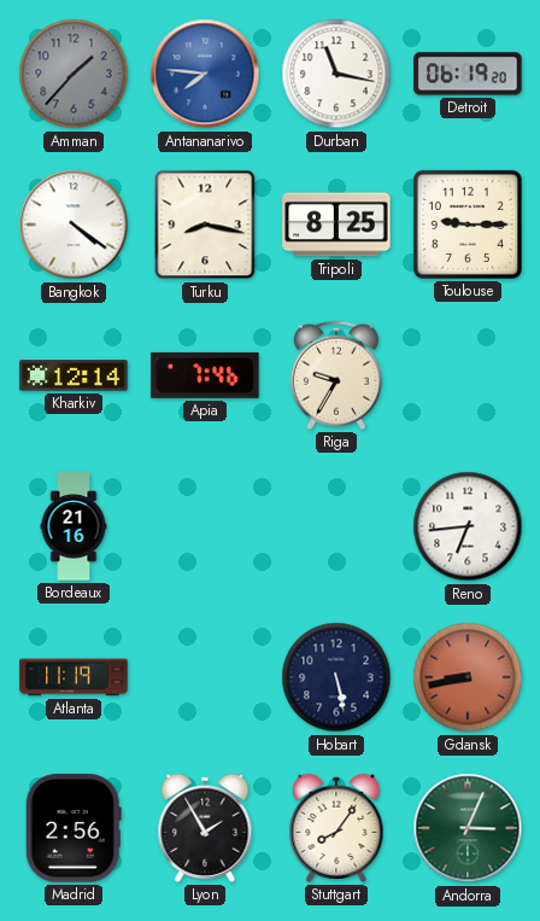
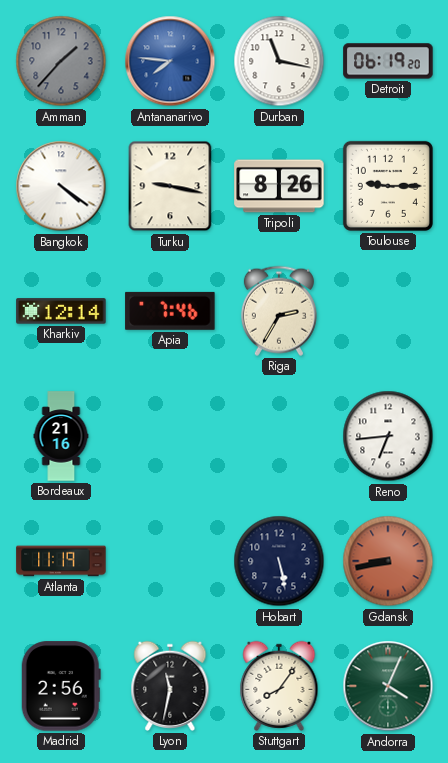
Turku: 8:17 -> 9:17 (170, 186)
Tripoli: 8:25 -> 8:26 (279, 186)
Riga: 9:35 -> 2:35 (279, 311)
Lyon: 1:55 -> 11:32 (170, 686)
Andorra: 3:04 -> 4:04 (388, 686)
